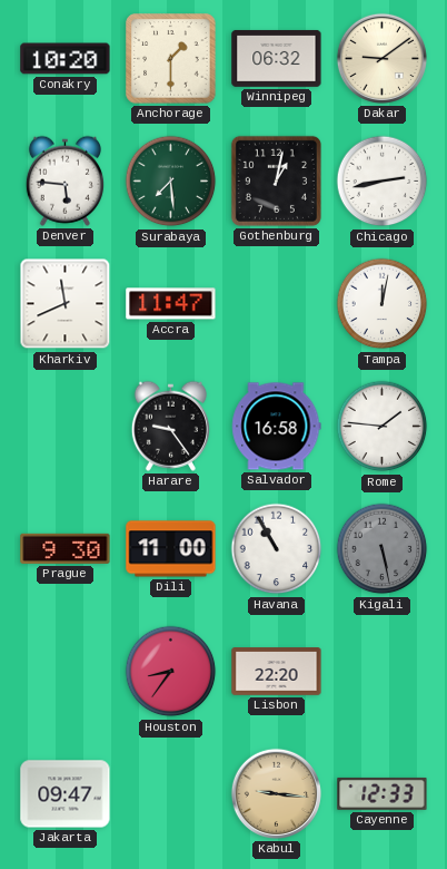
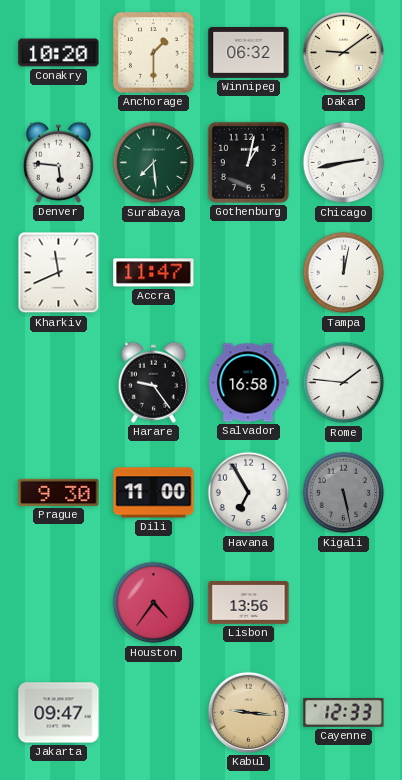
Havana: 10:55 -> 6:55 (249, 493)
Houston: 8:36 -> 4:36 (154, 603)
Lisbon: 22:20 -> 13:56 (249, 603)
